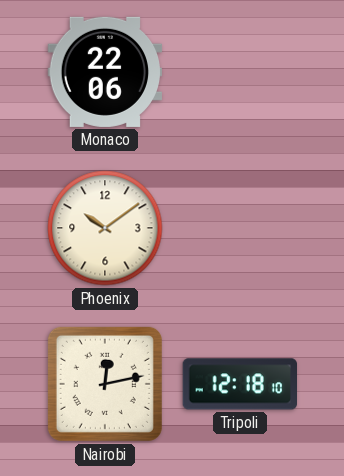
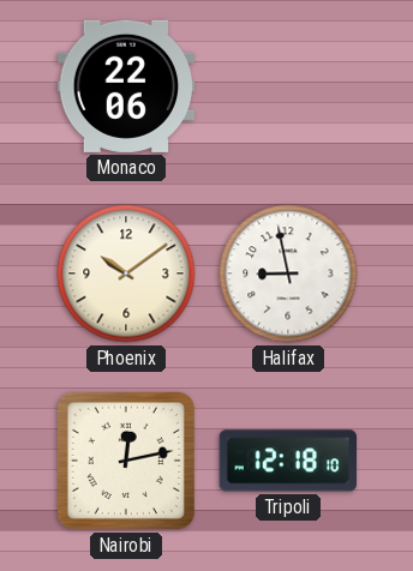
Halifax: none -> 8:58 (288, 274)
